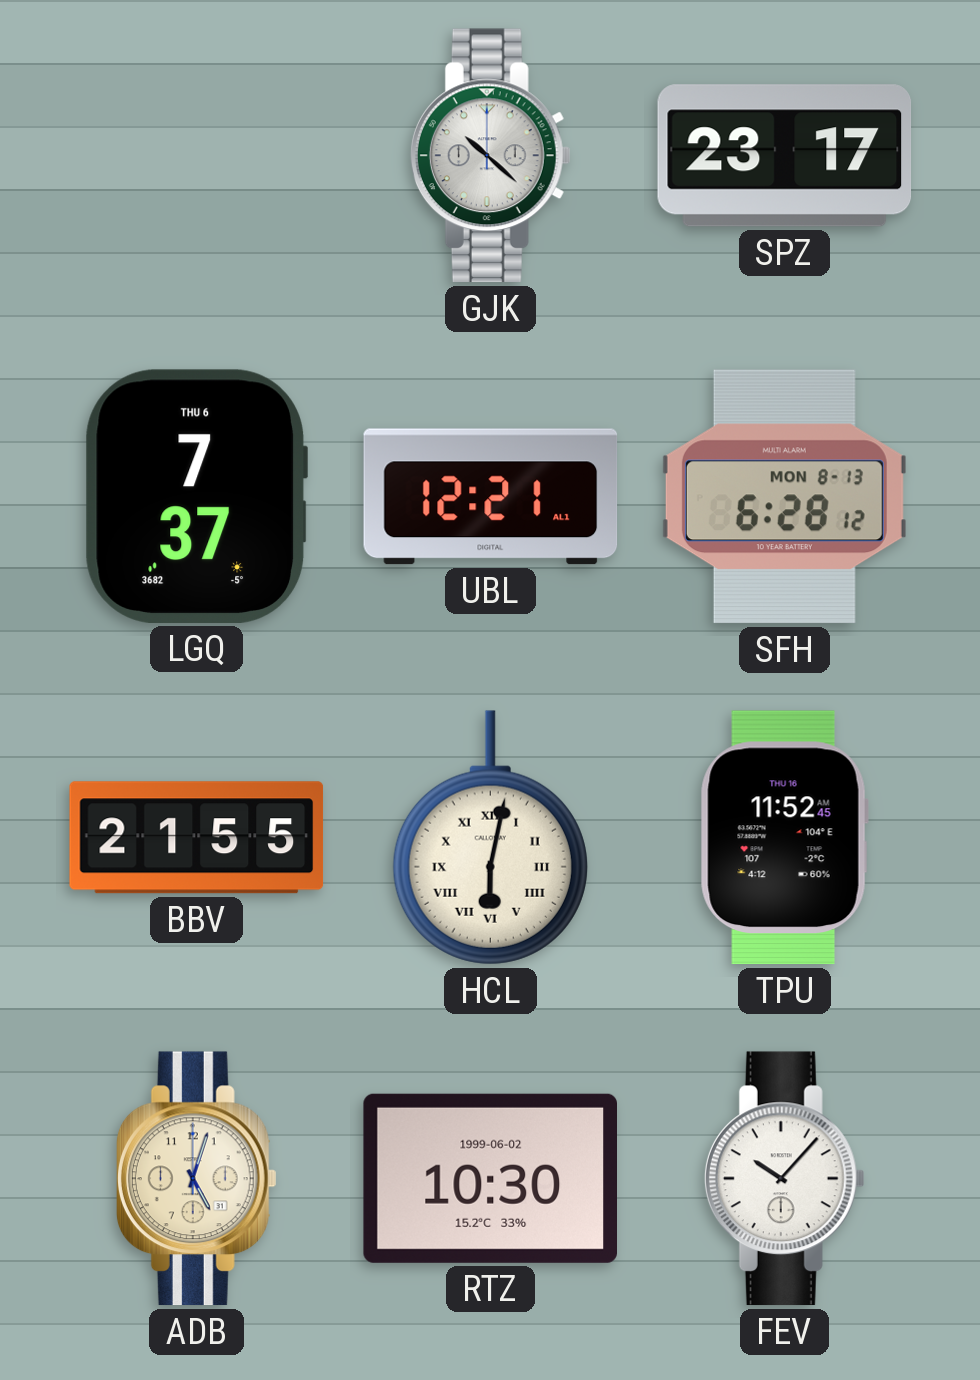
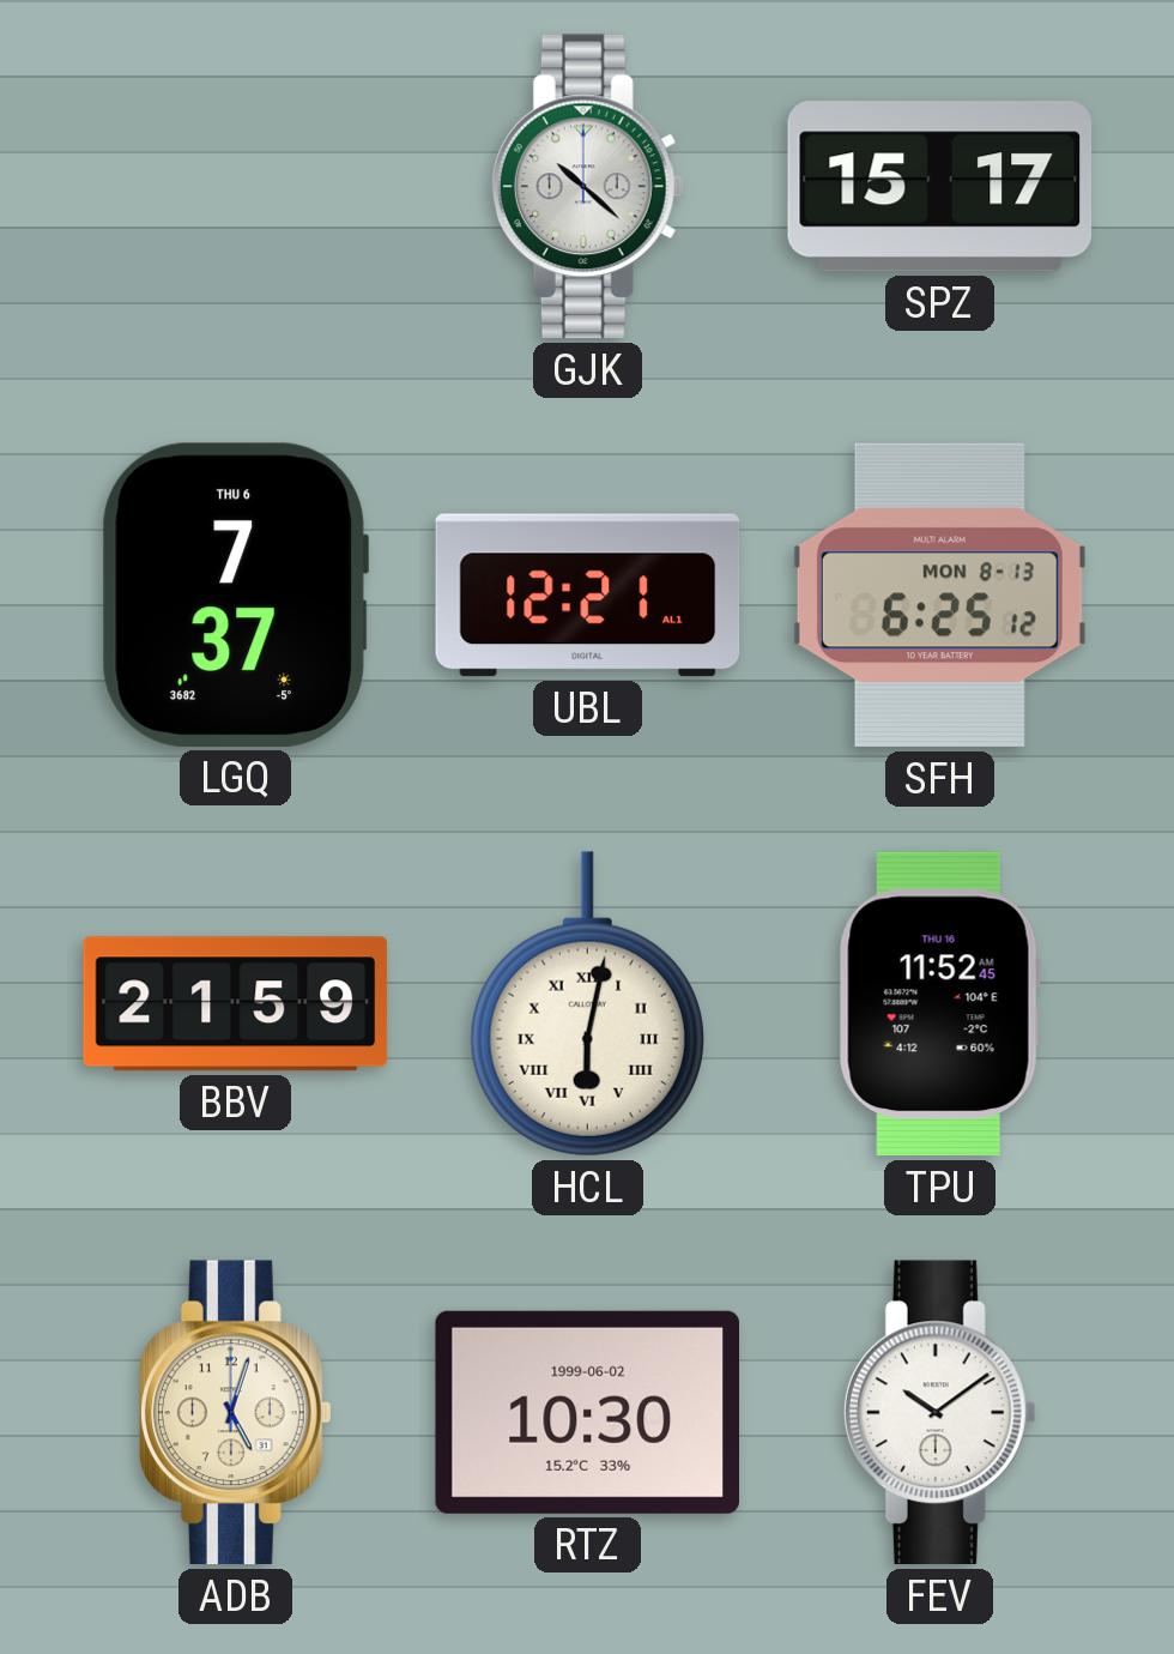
SPZ: 23:17 -> 15:17 (940, 187)
SFH: 6:28 -> 6:25 (939, 596)
BBV: 21:55 -> 21:59 (236, 1004)
FEV: 10:07 -> 10:09 (939, 1413)
